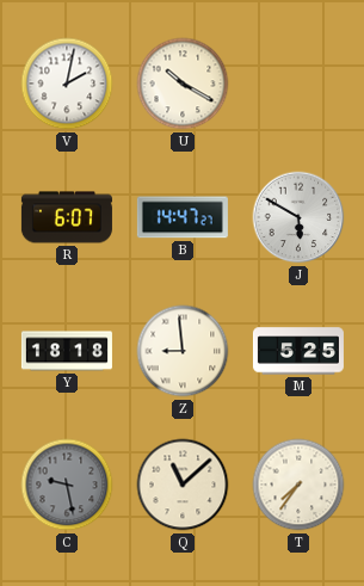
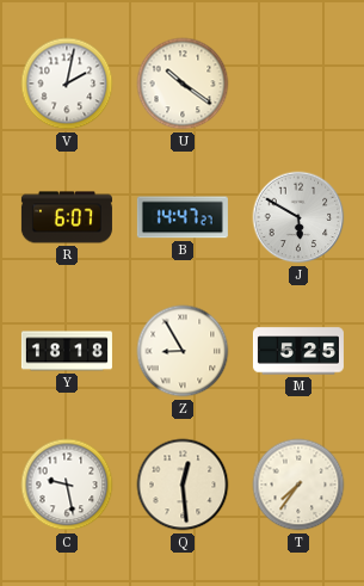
U: 10:20 -> 10:21 (183, 84)
Z: 8:59 -> 8:55 (183, 351)
C dial: grey -> white (67, 485)
Q: 11:08 -> 12:29 (183, 485)
